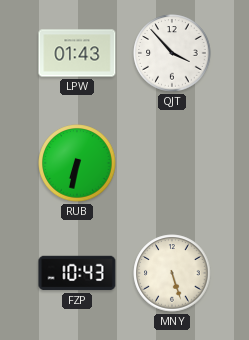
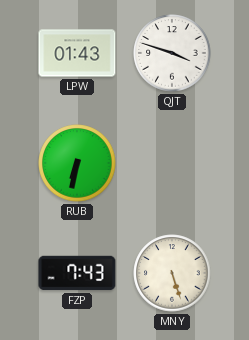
QJT: 3:53 -> 3:48 (172, 53)
FZP: 10:43 -> 7:43 (77, 273)
